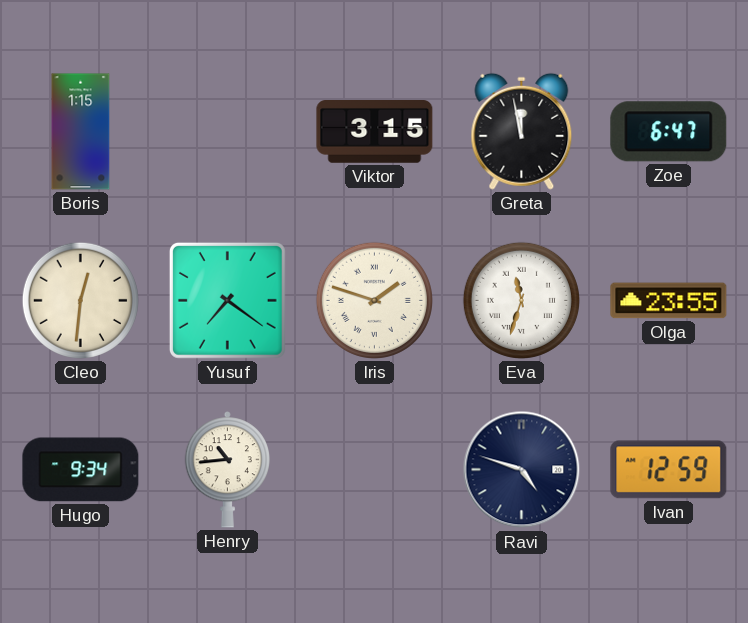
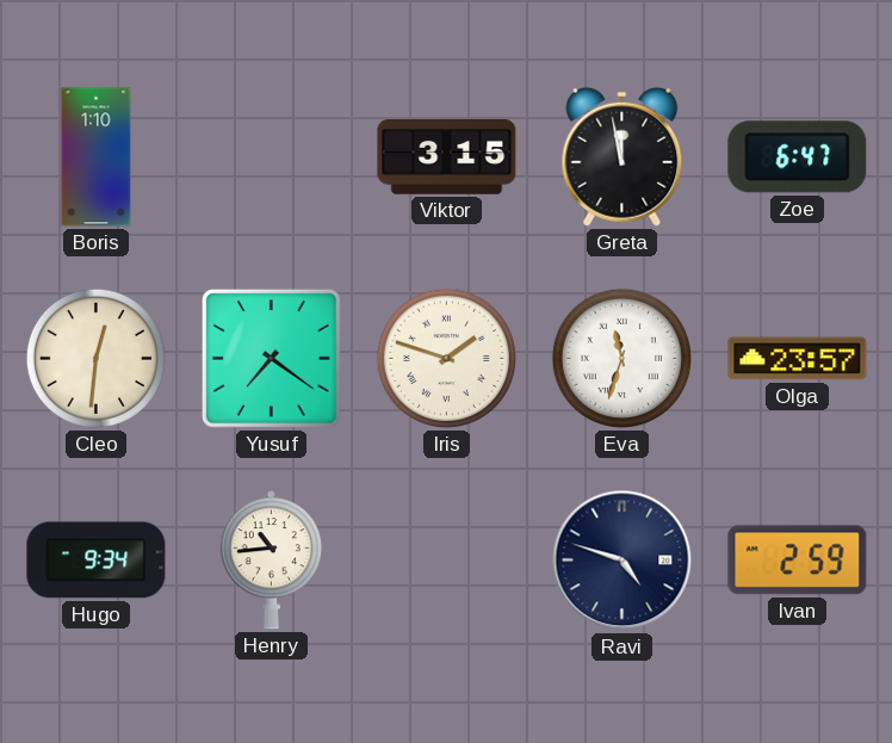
Boris: 1:15 -> 1:10 (97, 157)
Olga: 23:55 -> 23:57 (798, 359)
Ivan: 12:59 -> 2:59 (798, 561)
